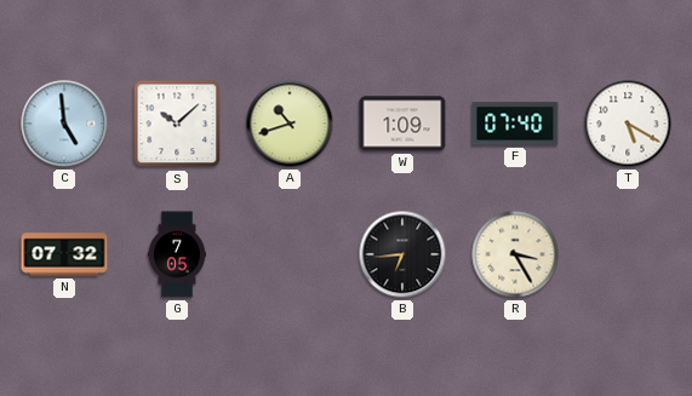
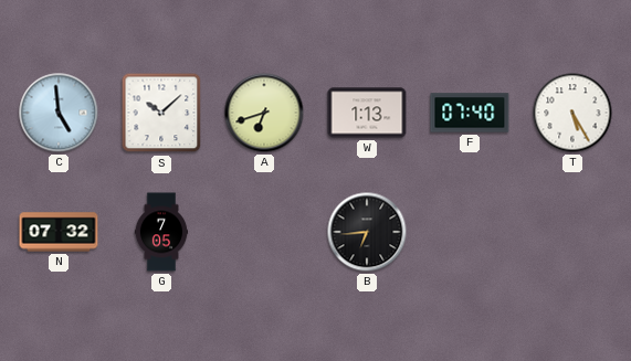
A: 10:42 -> 6:42 (264, 113)
W: 1:09 -> 1:13 (367, 113)
T: 5:20 -> 5:25 (572, 113)
R: 3:25 -> none (515, 254)
